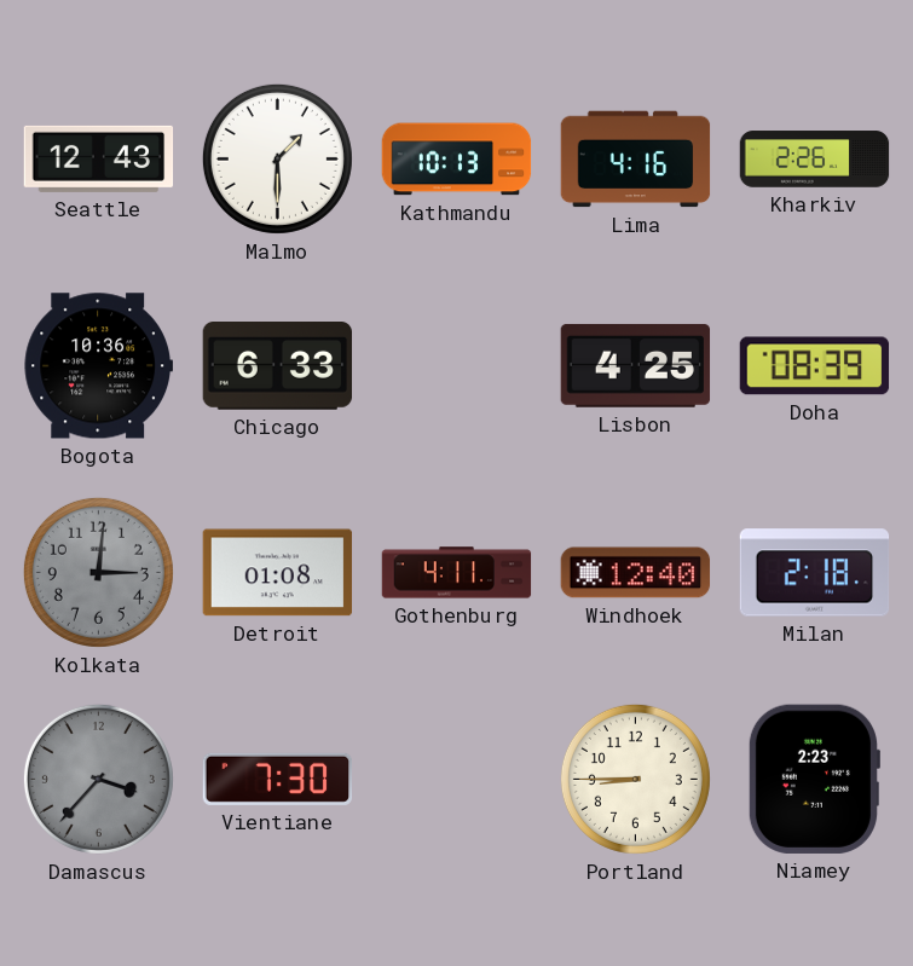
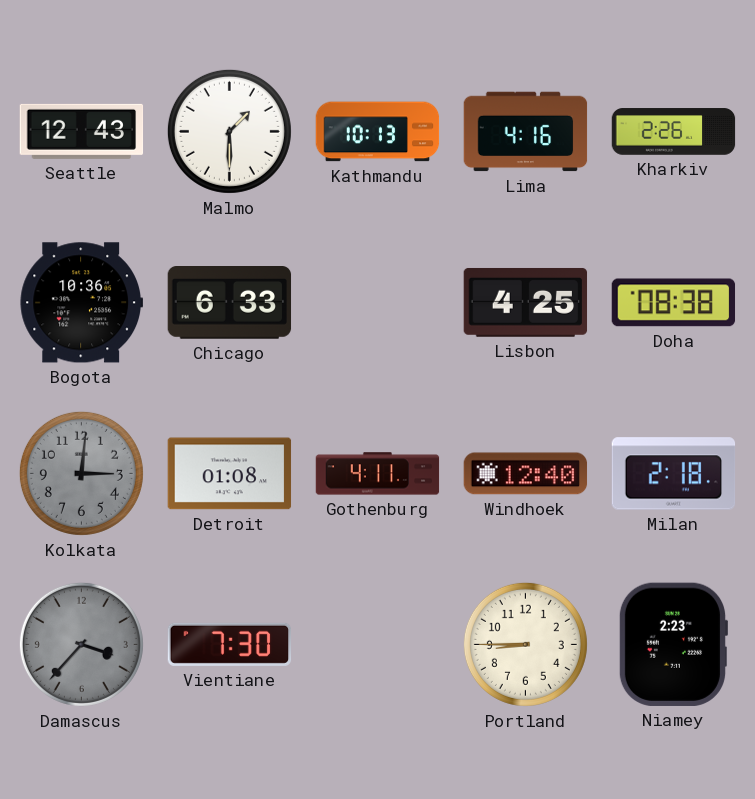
Doha: 08:39 -> 08:38 (674, 303)
